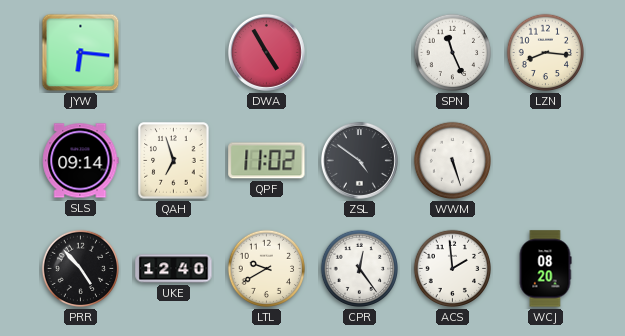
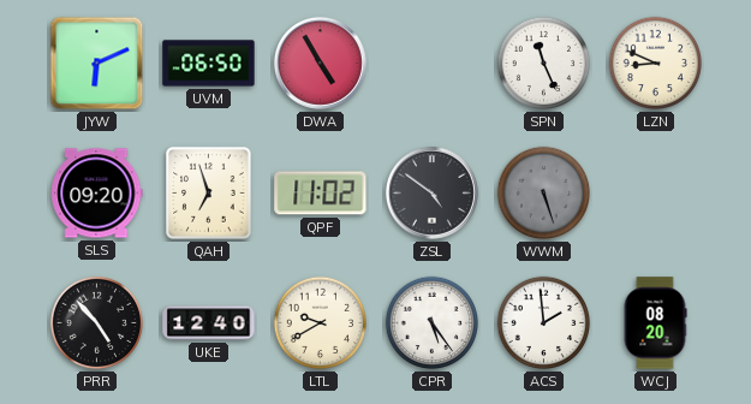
JYW: 6:16 -> 6:11 (97, 64)
UVM: none -> 06:50 (209, 64)
LZN: 8:16 -> 8:49 (656, 64)
SLS: 09:14 -> 09:20 (97, 194)
WWM dial: white -> grey (544, 194)
CPR: 12:24 -> 5:24 (433, 323)
